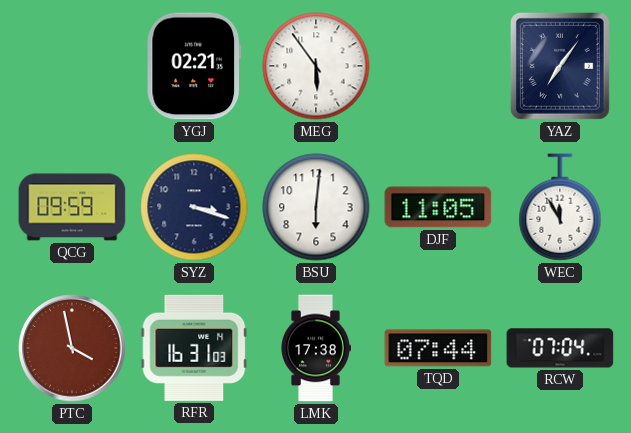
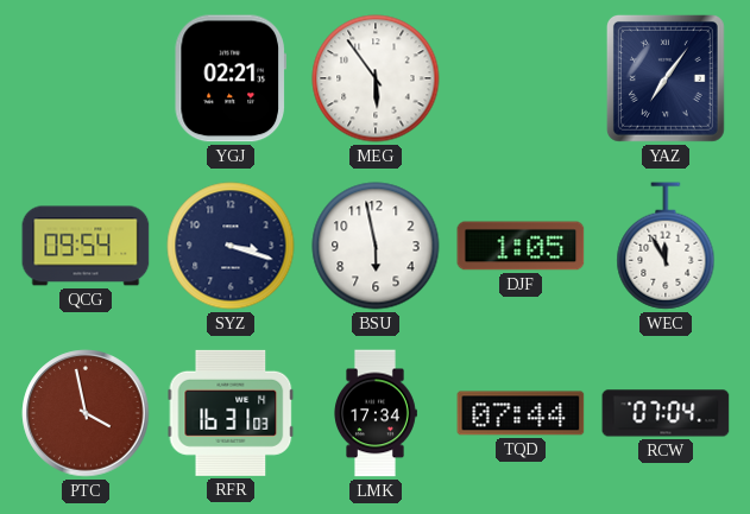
QCG: 09:59 -> 09:54 (86, 246)
BSU: 6:01 -> 5:58 (376, 246)
DJF: 11:05 -> 1:05 (521, 246)
LMK: 17:38 -> 17:34 (376, 413)
